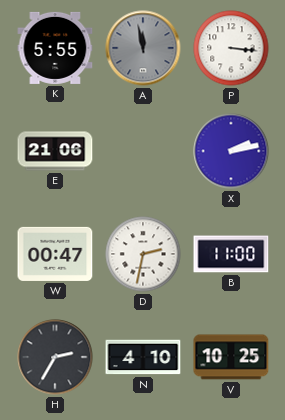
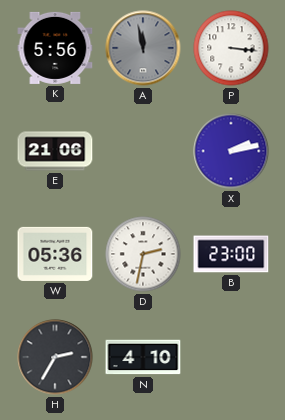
K: 5:55 -> 5:56 (55, 48)
W: 00:47 -> 05:36 (55, 254)
B: 11:00 -> 23:00 (231, 254)
V: 10:25 -> none (231, 357)
